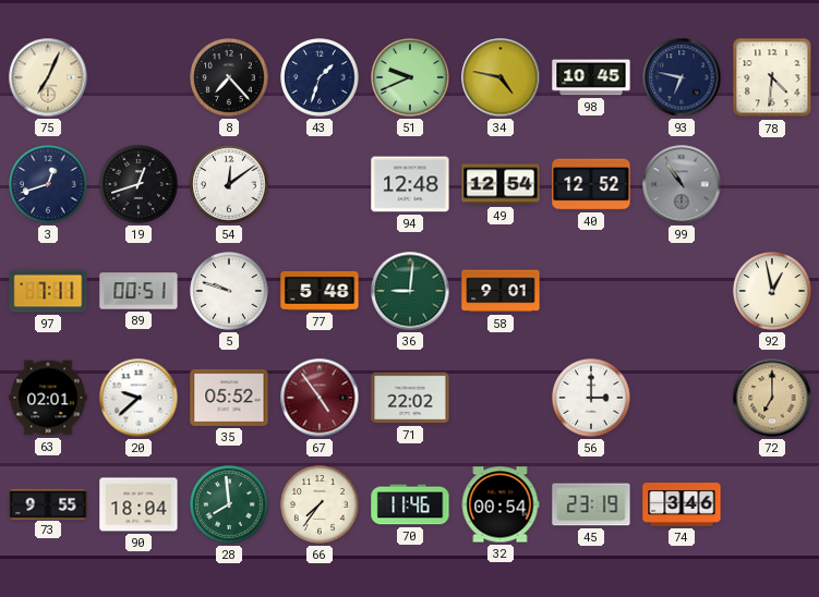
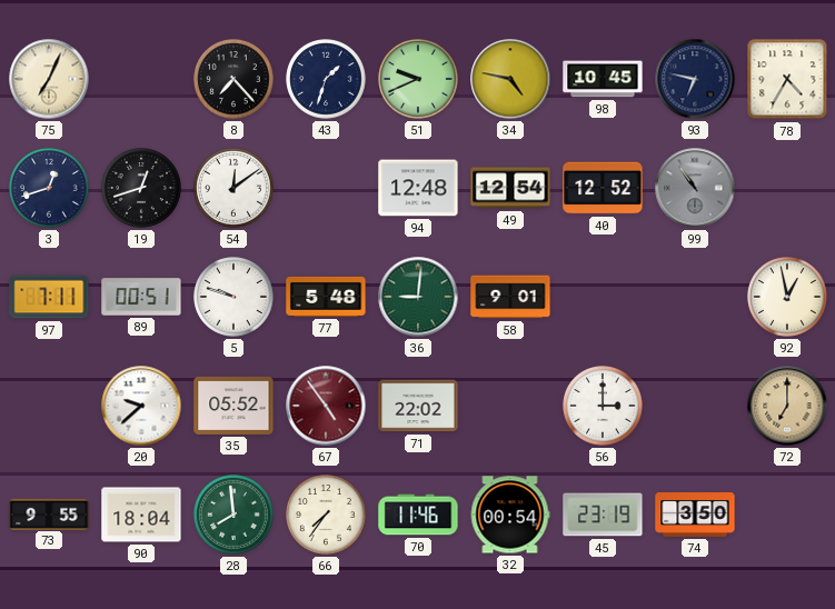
78: 4:31 -> 4:35 (787, 79)
63: 02:01 -> none (48, 398)
74: 3:46 -> 3:50 (695, 516)
